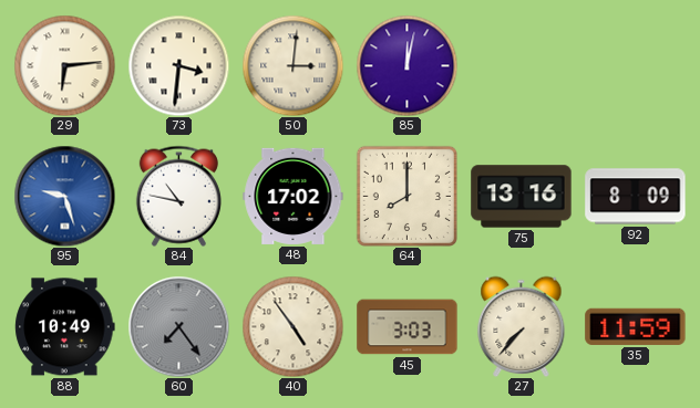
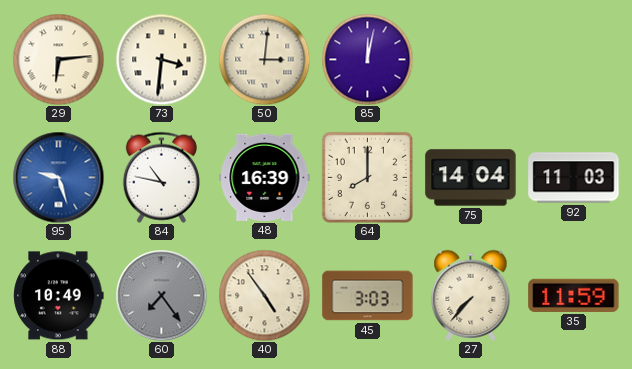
48: 17:02 -> 16:39 (265, 177)
75: 13:16 -> 14:04 (471, 178)
92: 8:09 -> 11:03 (574, 178)
